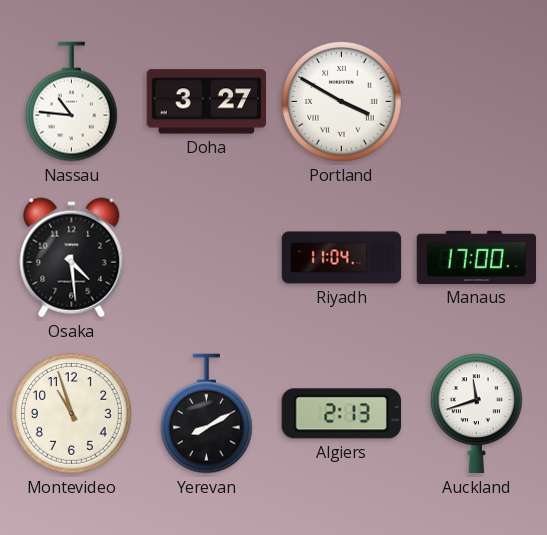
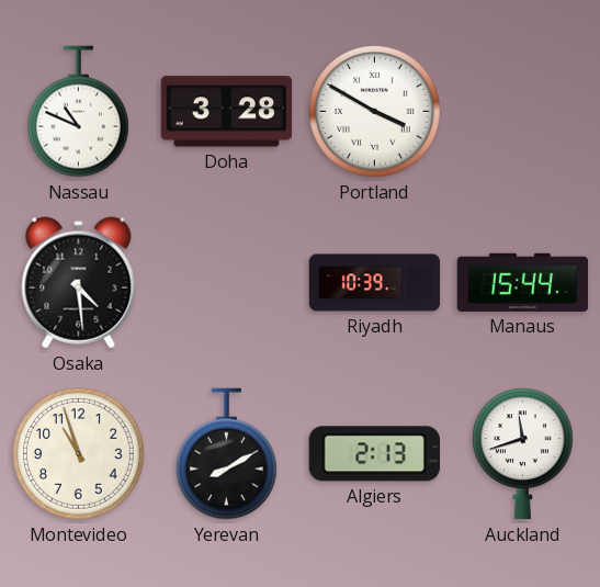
Nassau: 10:46 -> 10:49 (78, 112)
Doha: 3:27 -> 3:28 (227, 112)
Riyadh: 11:04 -> 10:39 (375, 283)
Manaus: 17:00 -> 15:44 (523, 282)
